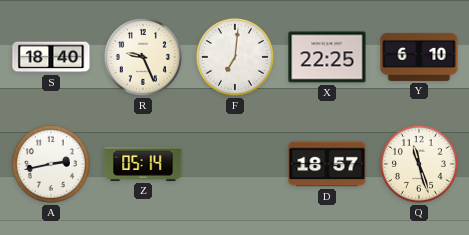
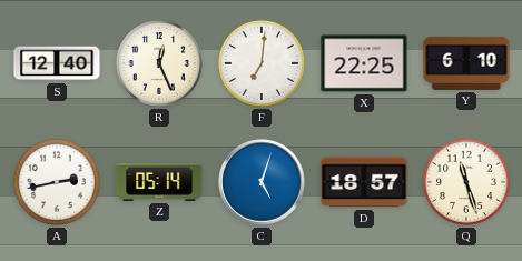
S: 18:40 -> 12:40 (57, 63)
R: 9:26 -> 12:26 (159, 63)
C: none -> 5:03 (262, 182)
